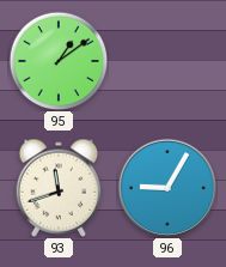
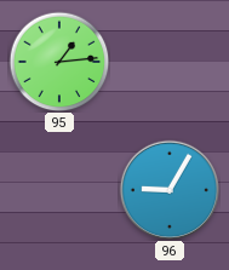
95: 1:09 -> 1:14 (59, 62)
93: 11:42 -> none (59, 188)
